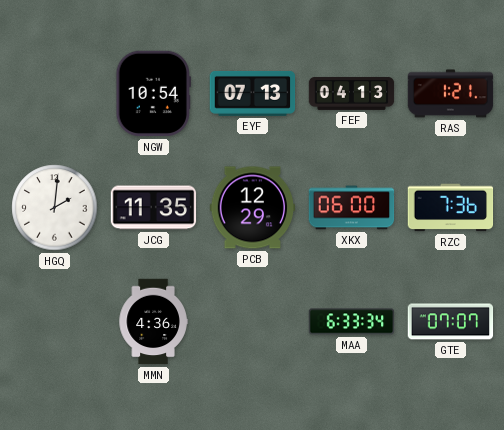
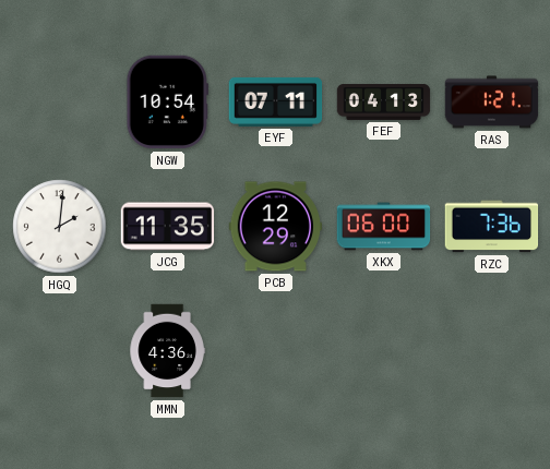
EYF: 07:13 -> 07:11 (276, 101)
MAA: 6:33 -> none (352, 322)
GTE: 07:07 -> none (451, 322)
